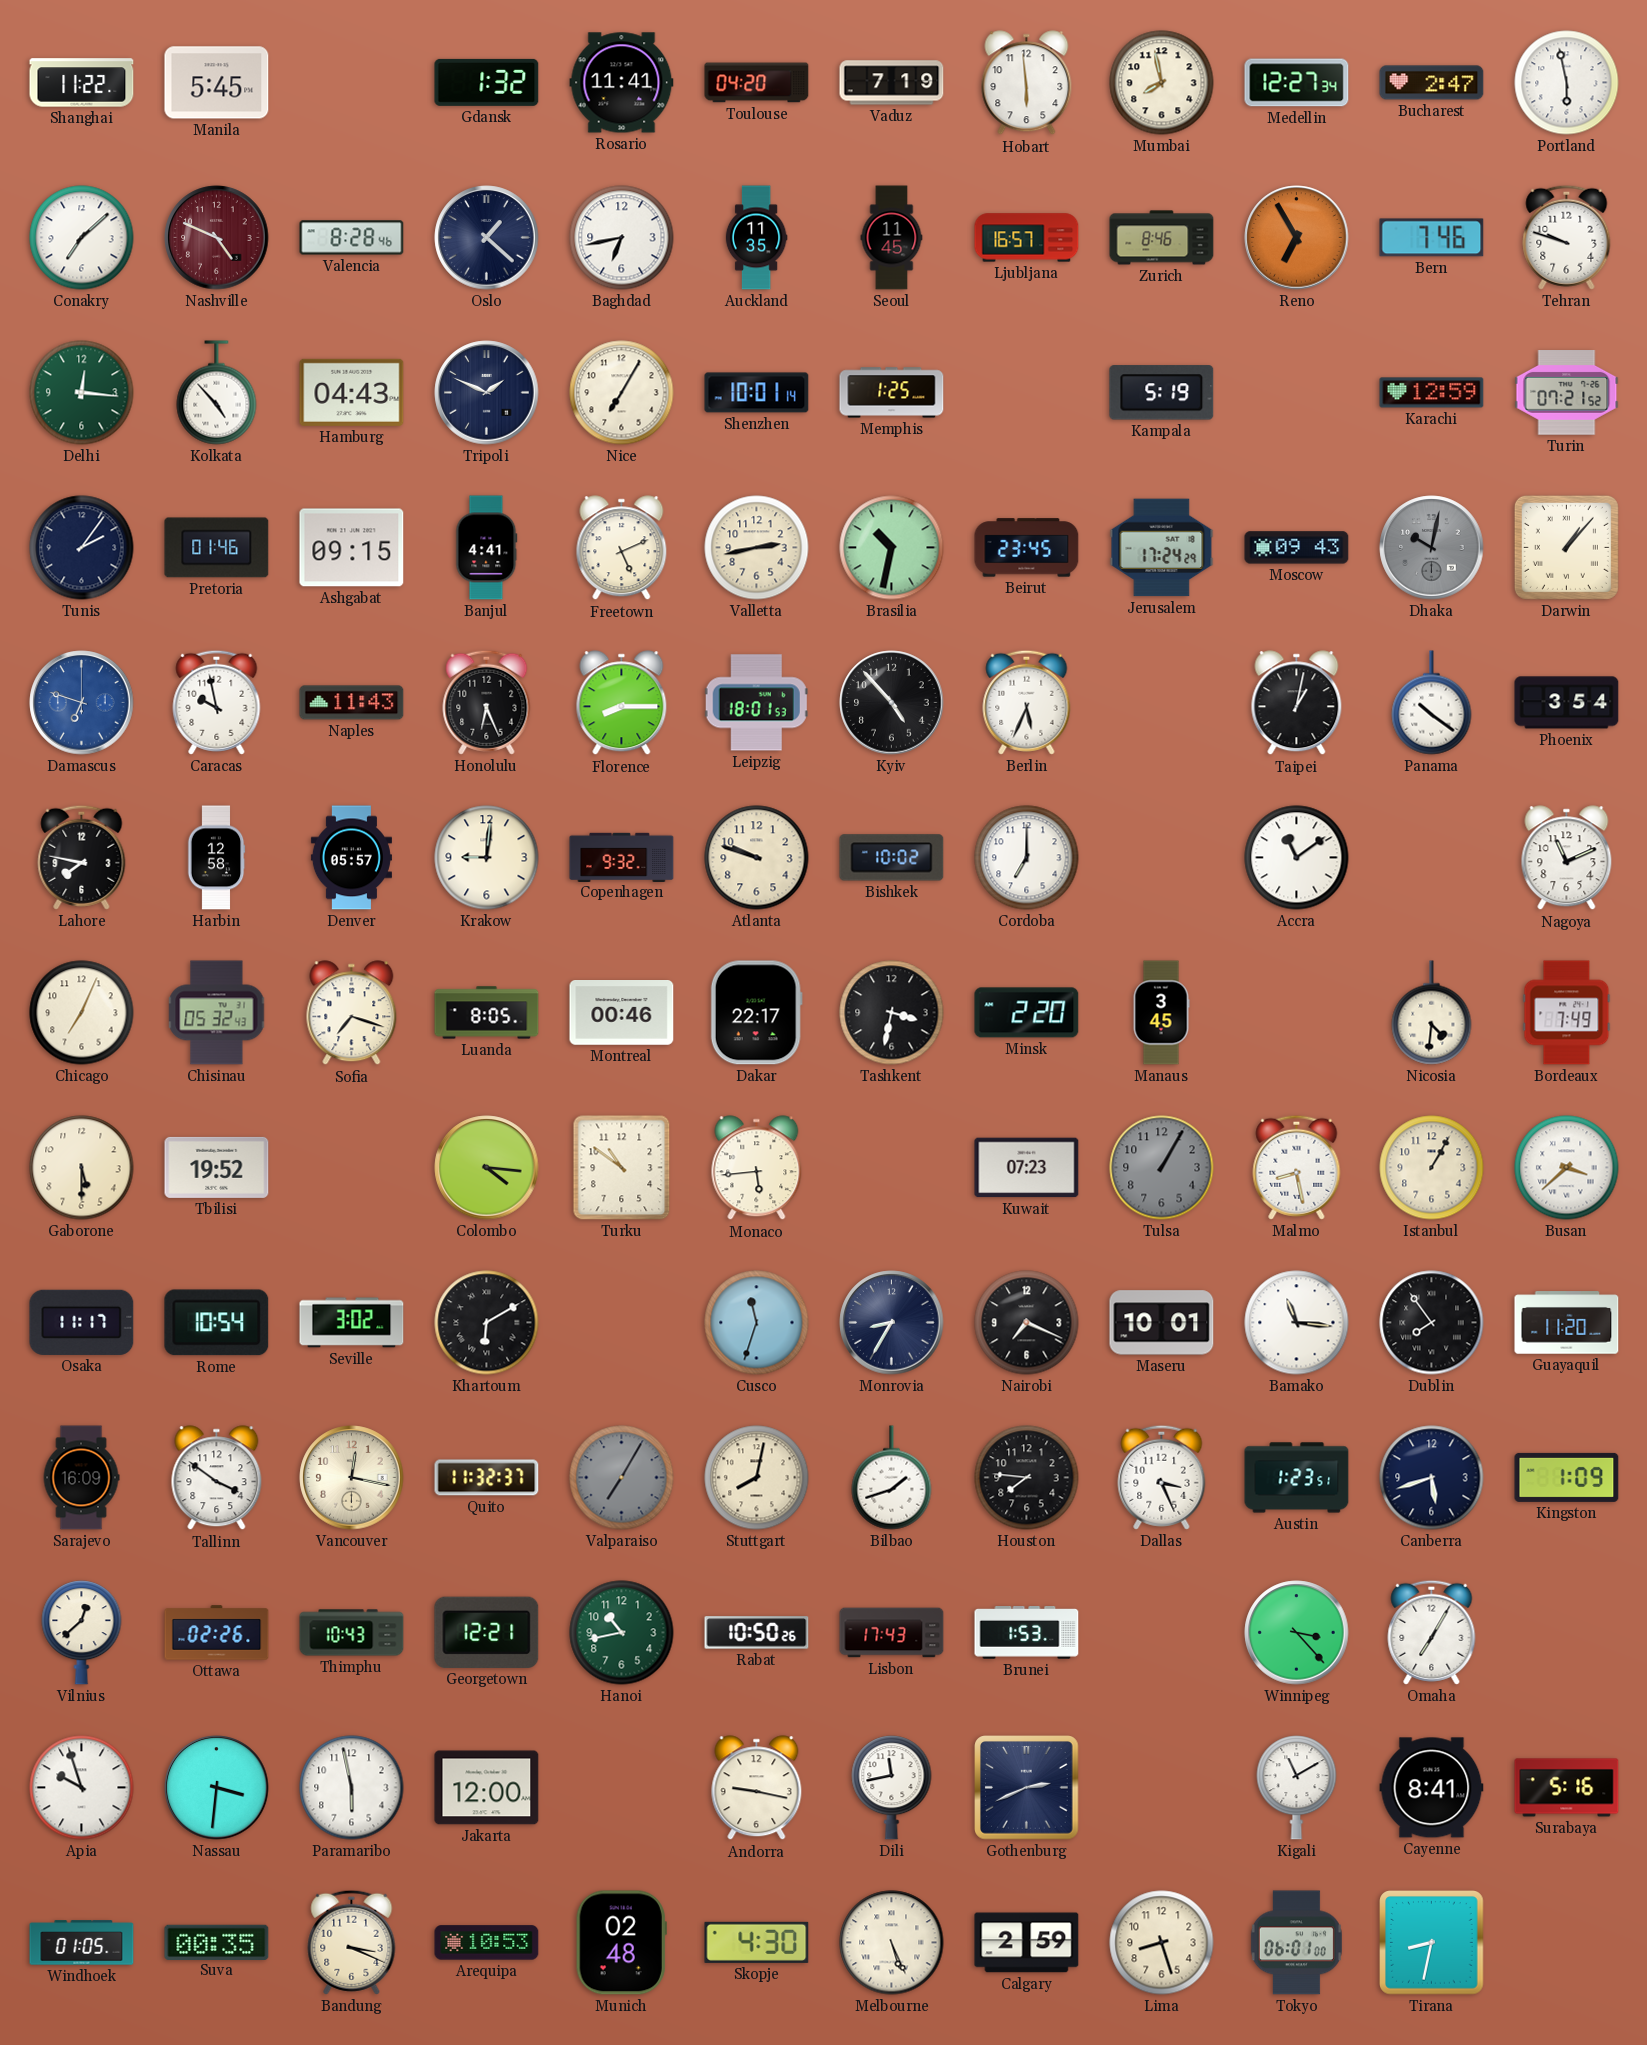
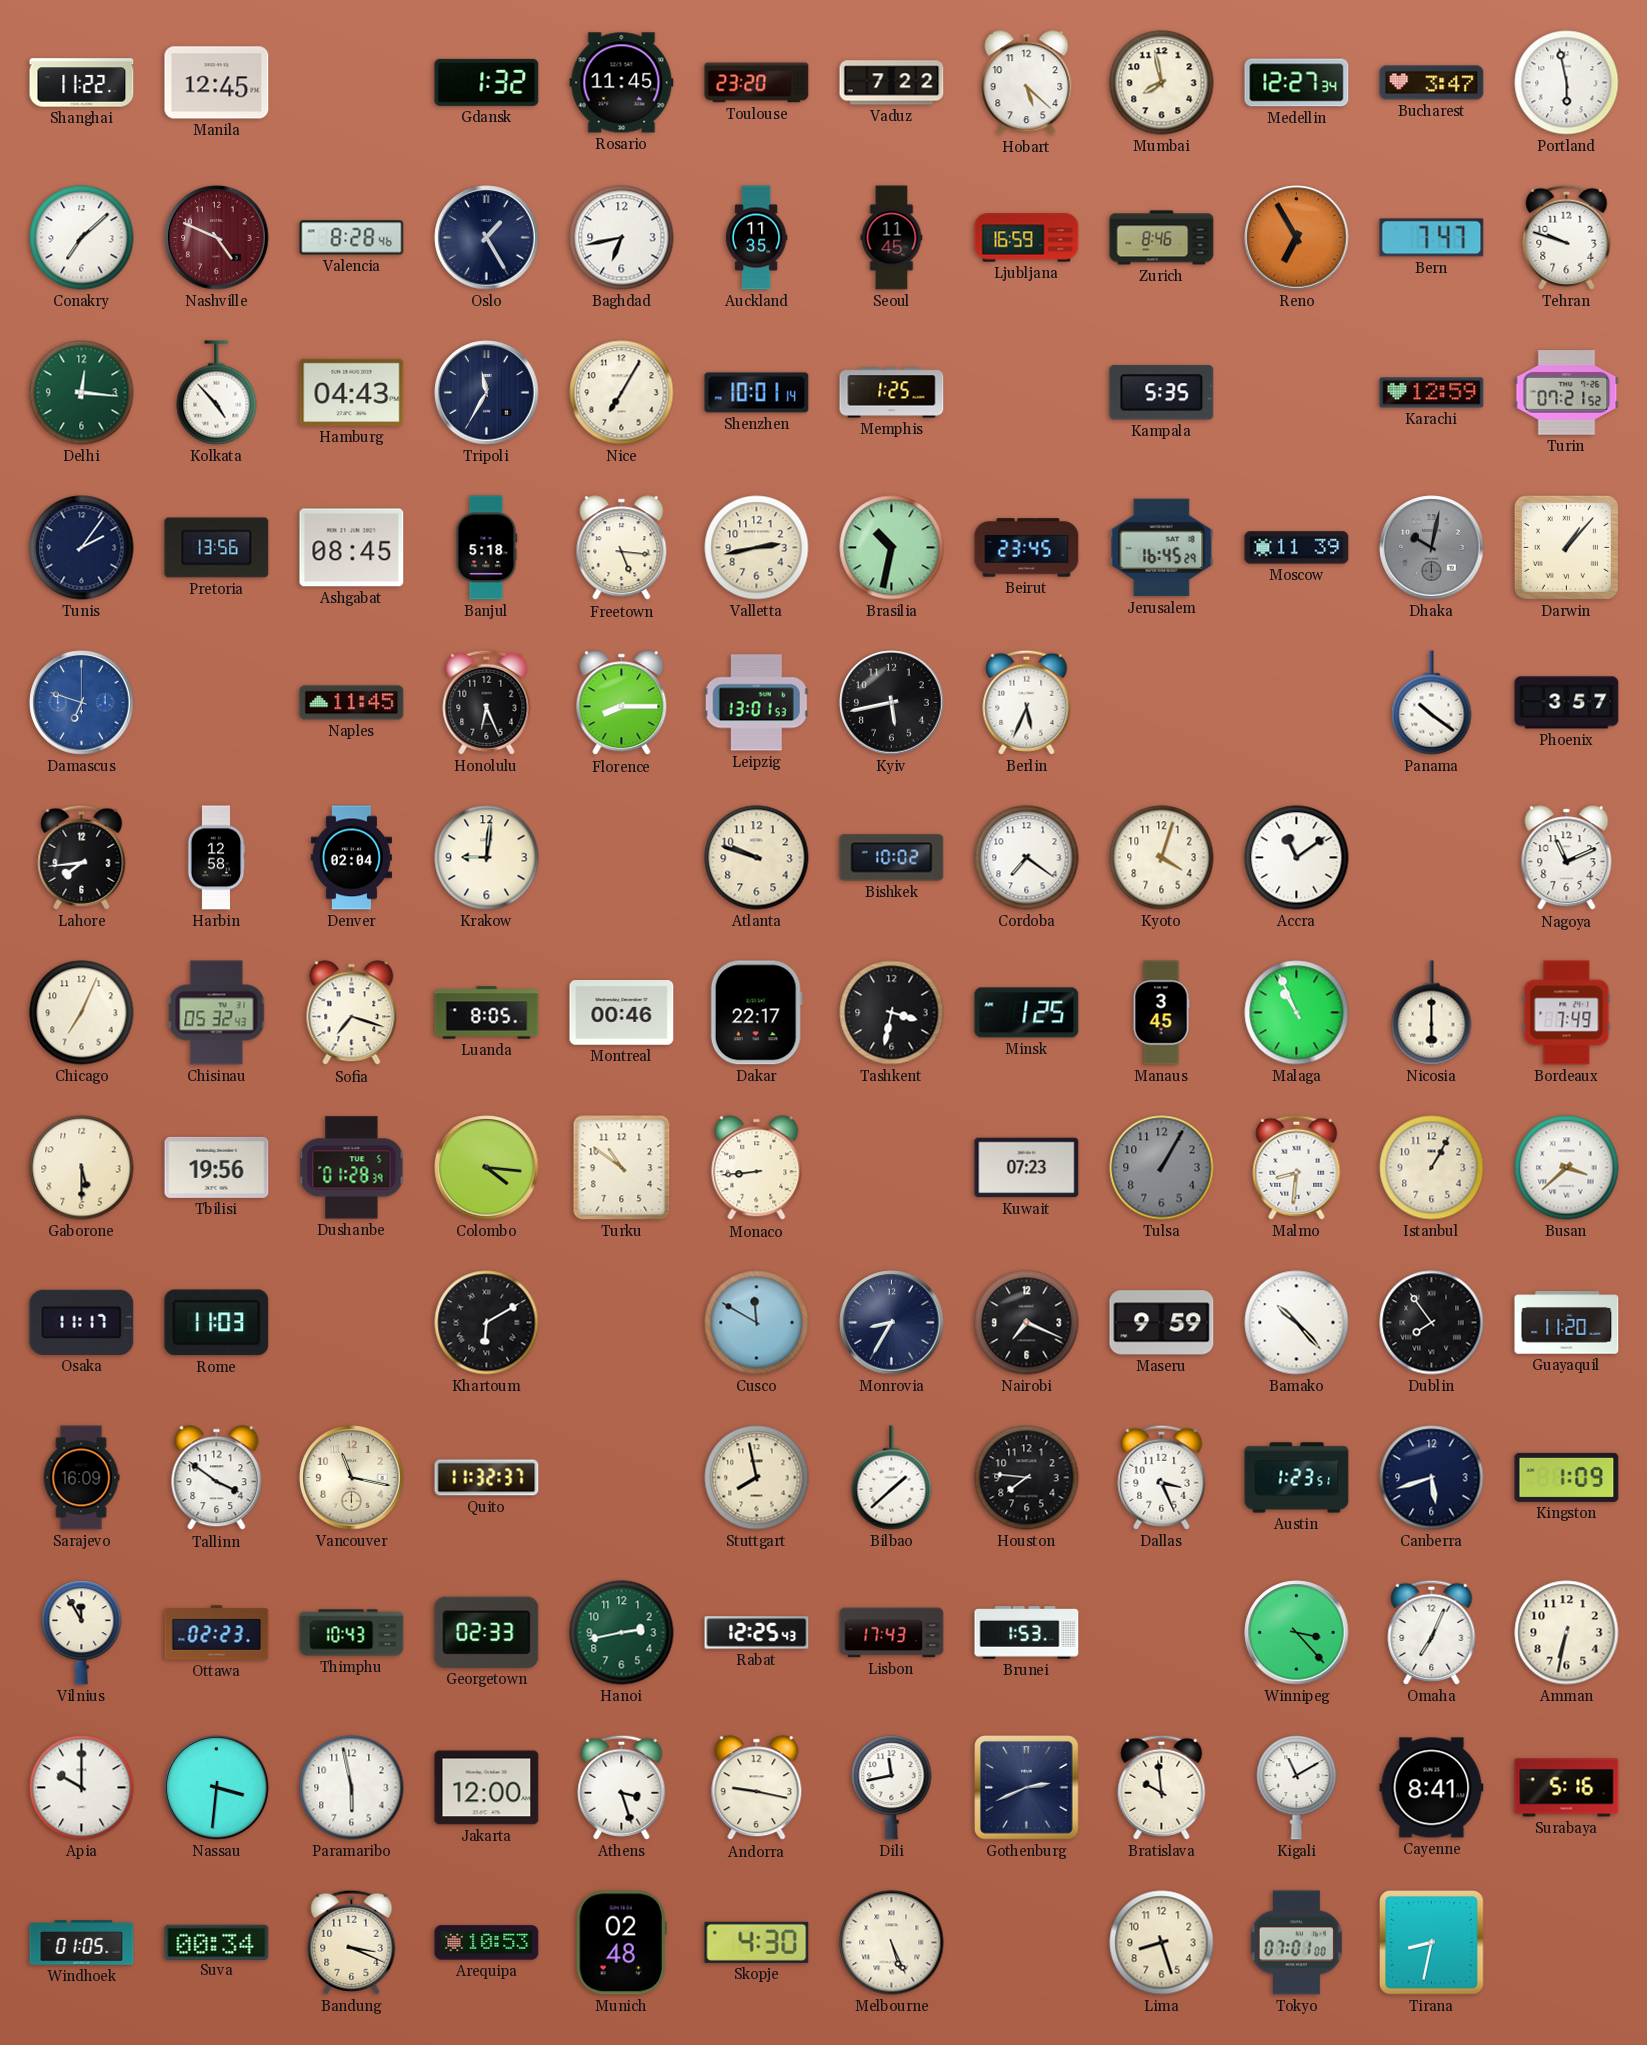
Manila: 5:45 -> 12:45 (217, 83)
Rosario: 11:41 -> 11:45 (622, 83)
Toulouse: 04:20 -> 23:20 (757, 83)
Vaduz: 7:19 -> 7:22 (892, 83)
Hobart: 5:59 -> 5:22 (1027, 83)
Bucharest: 2:47 -> 3:47 (1432, 83)
Oslo: 1:22 -> 1:25 (487, 238)
Ljubljana: 16:57 -> 16:59 (1027, 238)
Bern: 7:46 -> 7:47 (1432, 238)
Tripoli: 1:49 -> 11:35 (487, 393)
Kampala: 5:19 -> 5:35 (1162, 393)
Pretoria: 01:46 -> 13:56 (217, 548)
Ashgabat: 09:15 -> 08:45 (352, 548)
Banjul: 4:41 -> 5:18 (487, 548)
Freetown: 5:11 -> 5:16 (622, 548)
Jerusalem: 17:24 -> 16:45 (1162, 548)
Moscow: 09:43 -> 11:39 (1297, 548)
Caracas: 9:58 -> none (217, 702)
Naples: 11:43 -> 11:45 (352, 703)
Leipzig: 18:01 -> 13:01 (756, 703)
Kyiv: 4:53 -> 5:43 (892, 703)
Taipei: 1:02 -> none (1297, 703)
Phoenix: 3:54 -> 3:57 (1567, 703)
Lahore: 7:47 -> 7:44 (82, 857)
Denver: 05:57 -> 02:04 (351, 858)
Copenhagen: 9:32 -> none (622, 857)
Cordoba: 7:00 -> 7:21 (1027, 858)
Kyoto: none -> 4:03 (1162, 858)
Minsk: 2:20 -> 1:25 (1027, 1013)
Malaga: none -> 10:56 (1297, 1013)
Nicosia: 4:31 -> 6:00 (1432, 1013)
Tbilisi: 19:52 -> 19:56 (217, 1167)
Dushanbe: none -> 01:28 (352, 1168)
Monaco: 5:44 -> 8:44 (757, 1168)
Malmo: 8:28 -> 8:31 (1297, 1167)
Rome: 10:54 -> 11:03 (217, 1323)
Seville: 3:02 -> none (352, 1323)
Cusco: 11:33 -> 11:50 (757, 1323)
Maseru: 10:01 -> 9:59 (1162, 1323)
Bamako: 11:16 -> 10:23 (1297, 1323)
Vancouver: 12:17 -> 11:17 (352, 1478)
Valparaiso: 7:05 -> none (622, 1478)
Stuttgart: 8:02 -> 7:58 (757, 1478)
Bilbao: 1:42 -> 1:38 (892, 1478)
Vilnius: 12:38 -> 11:55 (82, 1633)
Ottawa: 02:26 -> 02:23 (217, 1633)
Georgetown: 12:21 -> 02:33 (487, 1632)
Hanoi: 10:43 -> 2:43 (622, 1633)
Rabat: 10:50 -> 12:25 (757, 1633)
Omaha: 7:05 -> 7:04 (1432, 1632)
Amman: none -> 6:32 (1567, 1633)
Apia: 9:57 -> 10:00 (82, 1788)
Athens: none -> 3:27 (622, 1787)
Bratislava: none -> 9:59 (1162, 1787)
Suva: 00:35 -> 00:34 (217, 1942)
Calgary: 2:59 -> none (1027, 1943)
Tokyo: 06:01 -> 07:01 (1296, 1943)
